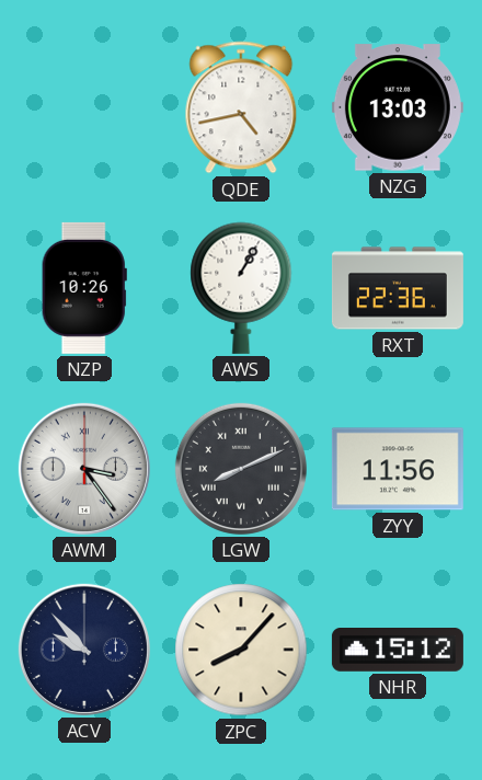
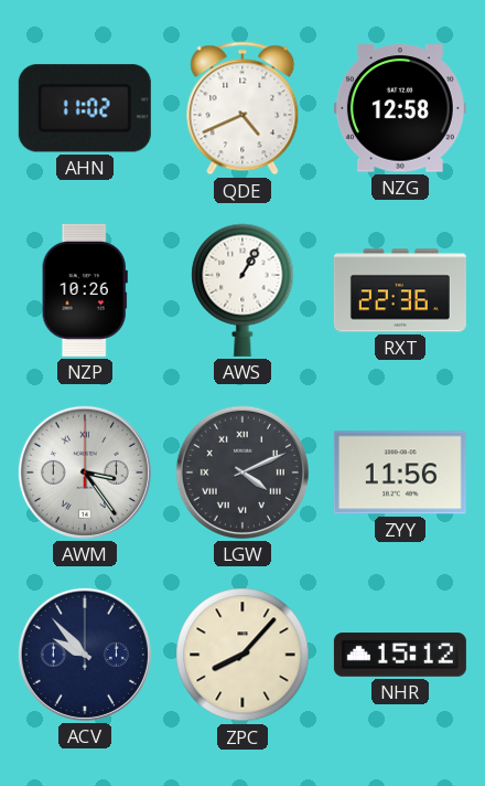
AHN: none -> 11:02 (85, 108)
QDE: 4:43 -> 4:41 (242, 108)
NZG: 13:03 -> 12:58 (400, 108)
LGW: 8:11 -> 4:11 (242, 472)
